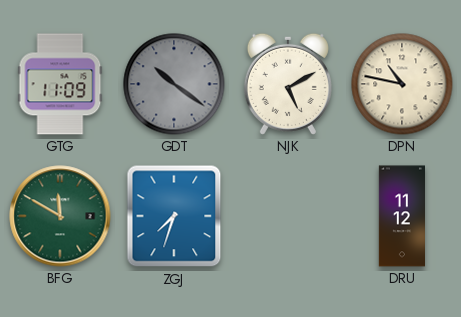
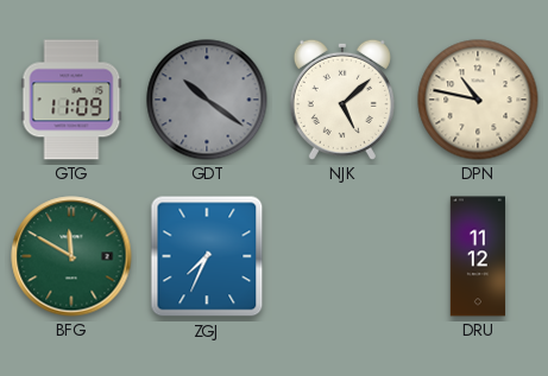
NJK: 5:10 -> 5:08 (342, 100)
ZGJ: 7:33 -> 7:34 (207, 256)
